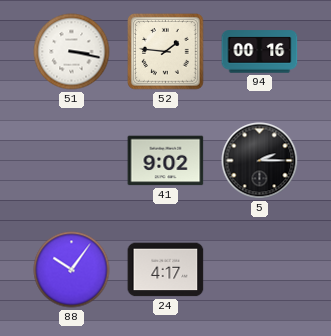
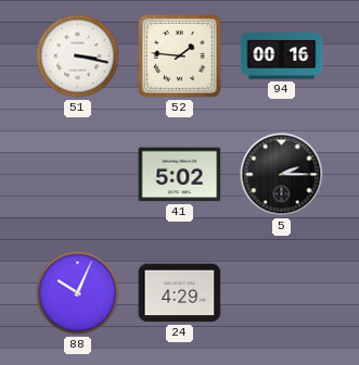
41: 9:02 -> 5:02 (180, 175)
88: 10:06 -> 10:04 (78, 293)
24: 4:17 -> 4:29 (180, 293)
